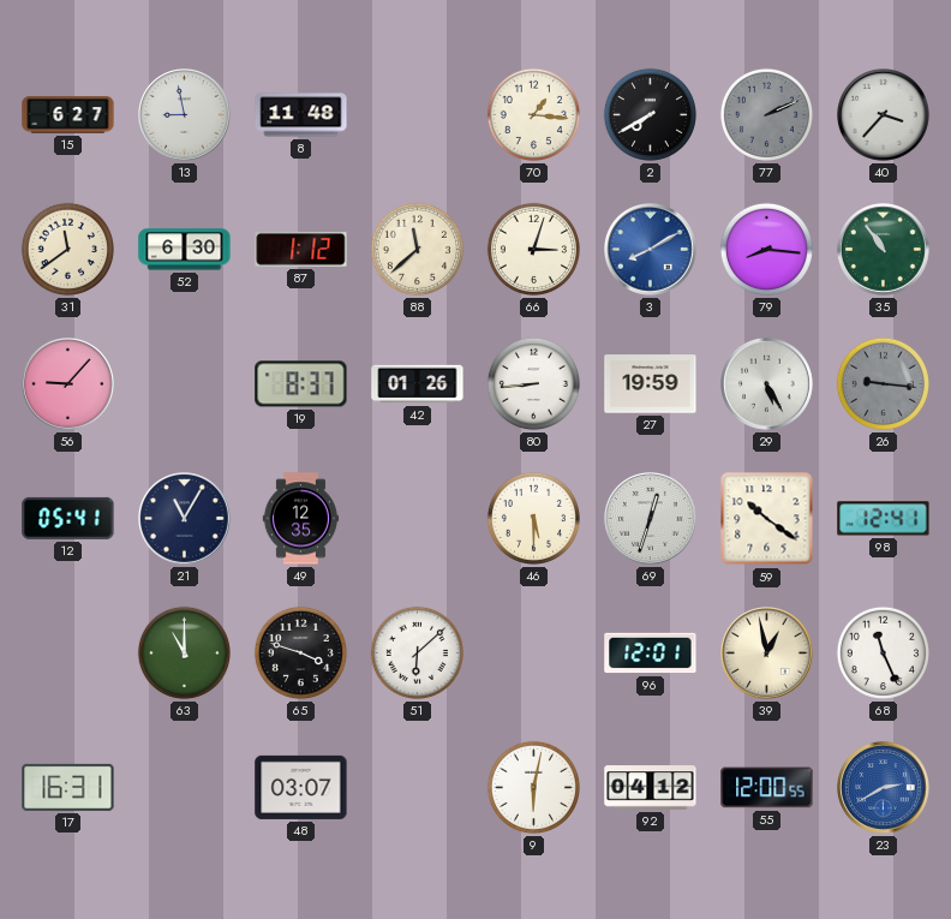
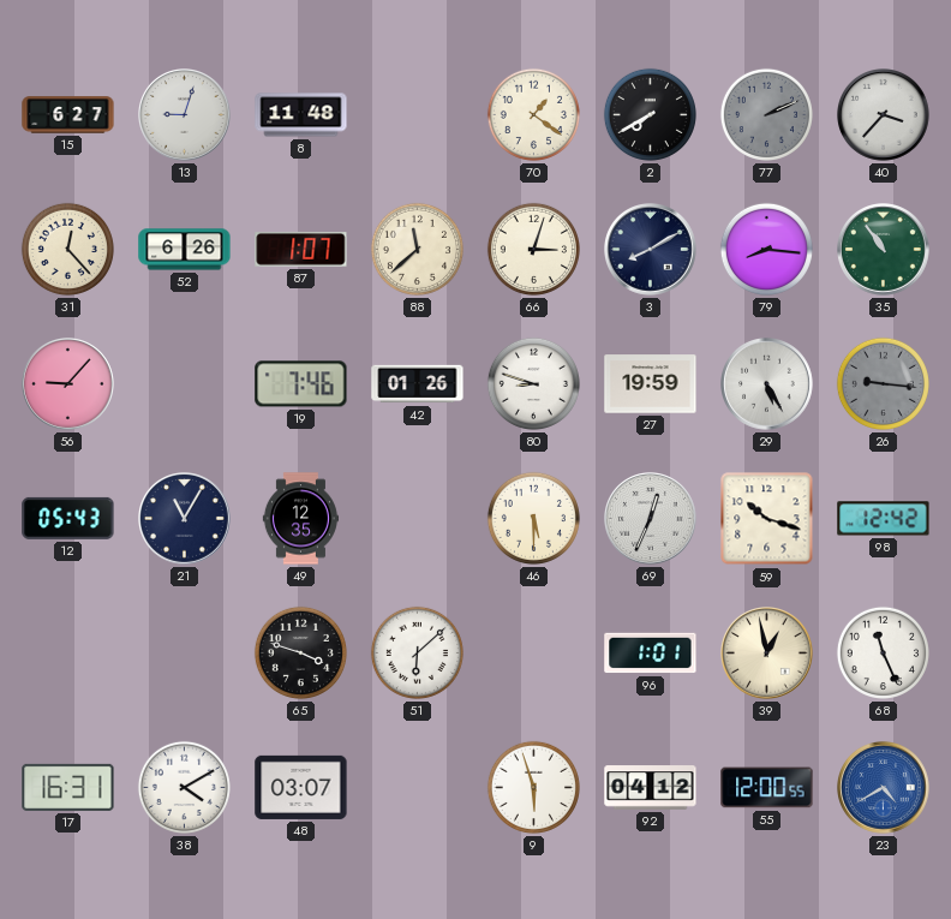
13: 8:58 -> 9:03 (185, 115)
70: 1:16 -> 1:21 (533, 114)
31: 11:39 -> 12:23 (67, 249)
52: 6:30 -> 6:26 (185, 250)
87: 1:12 -> 1:07 (301, 250)
3 dial: blue -> navy (651, 250)
19: 8:37 -> 7:46 (301, 384)
80: 8:44 -> 8:48 (533, 383)
12: 05:41 -> 05:43 (68, 518)
69: 12:33 -> 12:34 (651, 519)
59: 10:21 -> 10:18 (767, 519)
98: 12:41 -> 12:42 (884, 519)
63: 11:00 -> none (184, 652)
96: 12:01 -> 1:01 (651, 654)
38: none -> 4:10 (184, 787)
9: 6:02 -> 5:57 (533, 787)
23: 2:40 -> 4:40 (884, 788)
